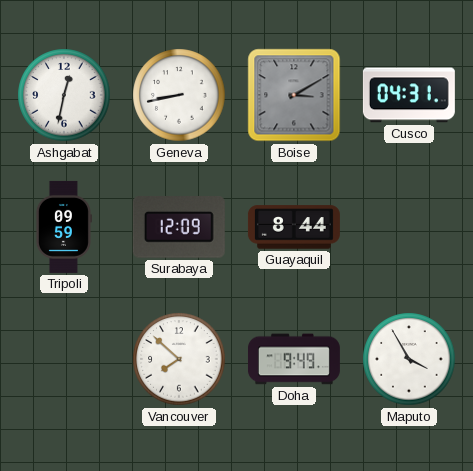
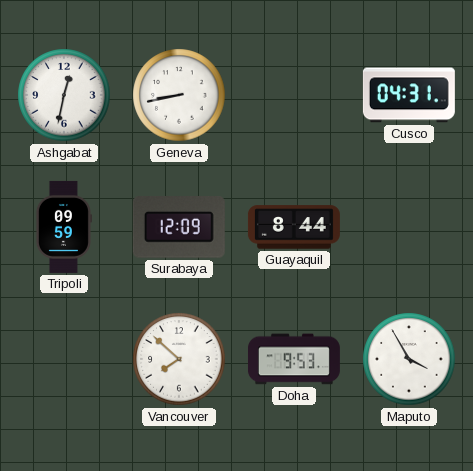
Boise: 3:10 -> none (294, 95)
Doha: 9:49 -> 9:53 (294, 359)
